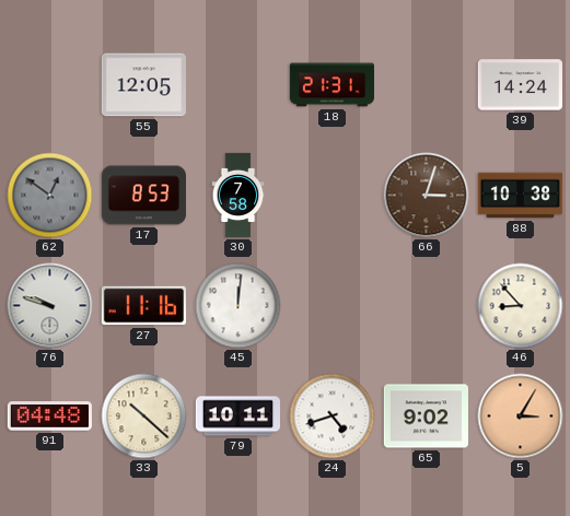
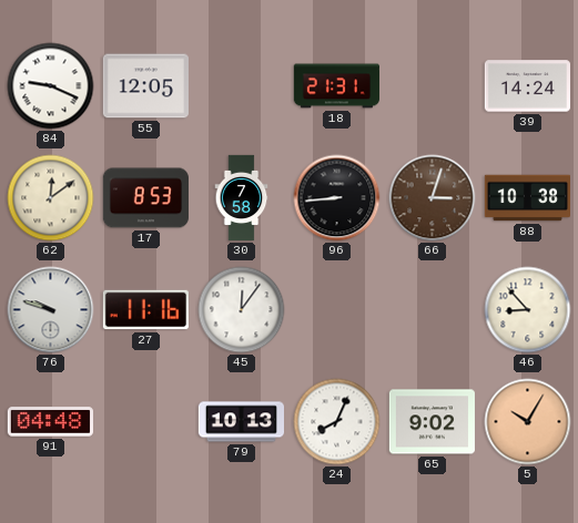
84: none -> 9:19 (51, 86)
62: 12:51 -> 12:09 (51, 198)
62 dial: grey -> cream (51, 198)
96: none -> 8:44 (337, 198)
45: 12:01 -> 12:06 (242, 310)
33: 10:22 -> none (144, 417)
79: 10:11 -> 10:13 (241, 422)
24: 4:42 -> 8:04 (337, 422)
5: 3:05 -> 10:05 (528, 422)
